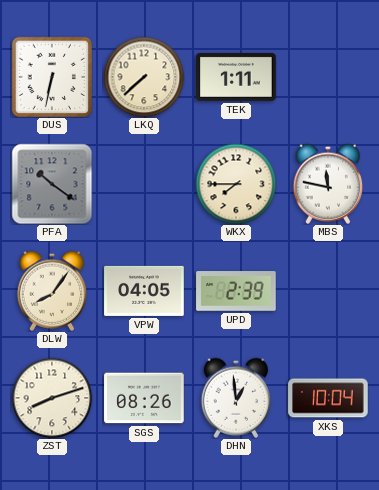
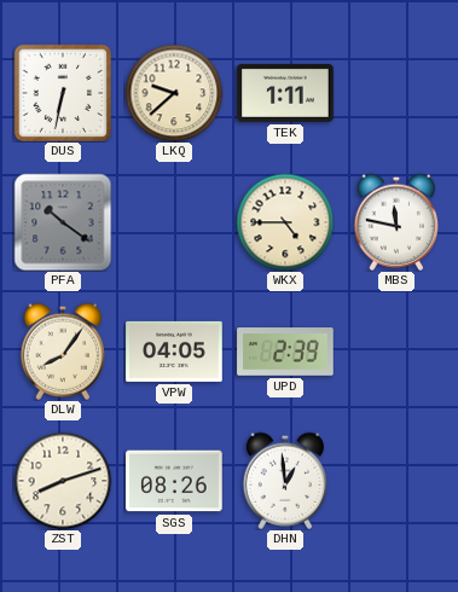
LKQ: 7:38 -> 9:38 (174, 93)
WKX: 7:45 -> 4:45 (285, 222)
XKS: 10:04 -> none (328, 398)
